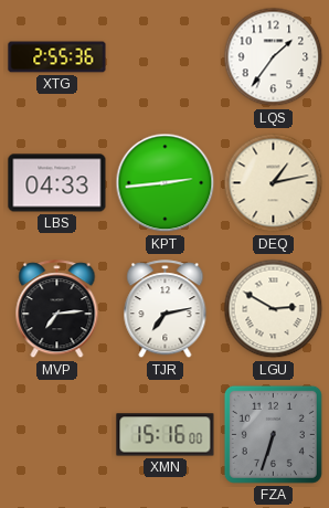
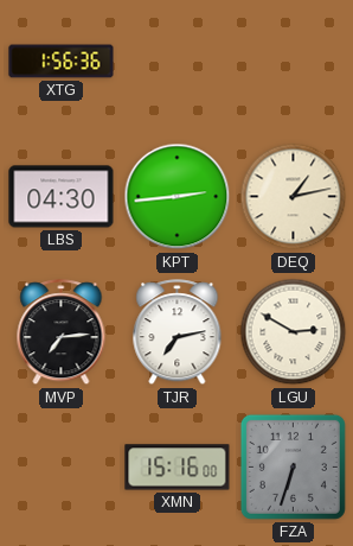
XTG: 2:55 -> 1:56 (62, 62)
LQS: 1:36 -> none (274, 57)
LBS: 04:33 -> 04:30 (62, 197)
